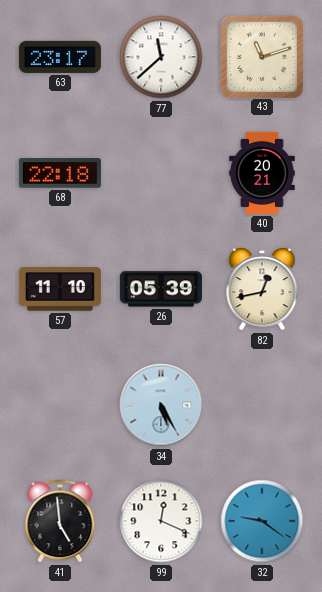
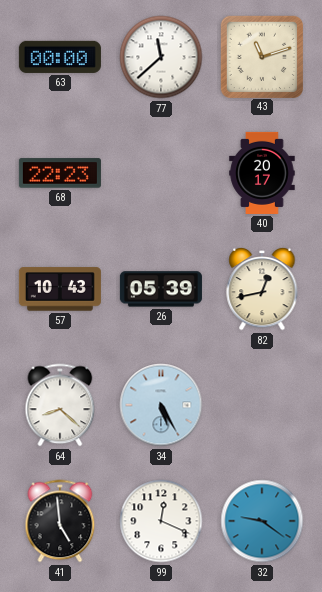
63: 23:17 -> 00:00 (60, 57)
68: 22:18 -> 22:23 (60, 173)
40: 20:21 -> 20:17 (262, 173)
57: 11:10 -> 10:43 (60, 289)
64: none -> 8:22 (60, 405)
